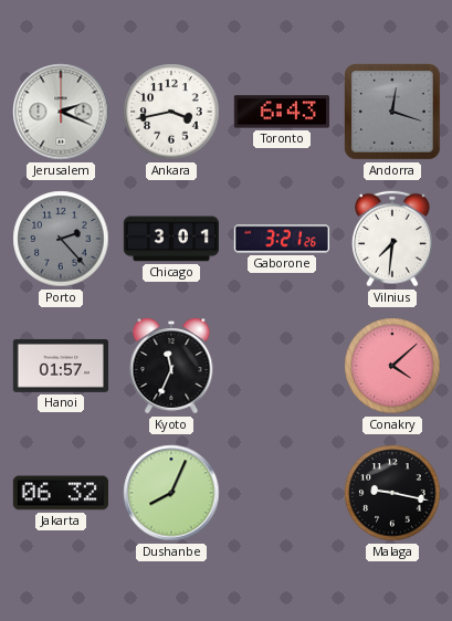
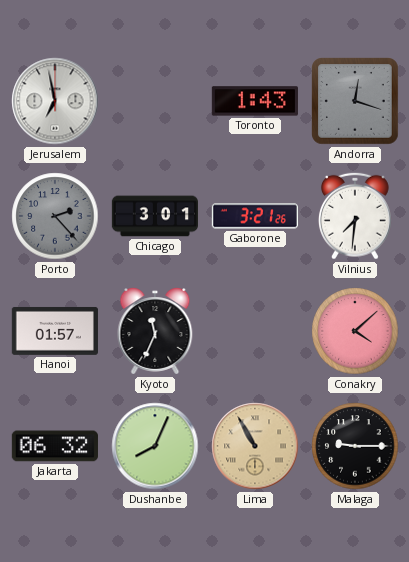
Jerusalem: 2:19 -> 6:58 (55, 101)
Ankara: 3:43 -> none (171, 112)
Toronto: 6:43 -> 1:43 (255, 101)
Lima: none -> 10:55 (255, 446)
Malaga: 9:17 -> 9:15 (355, 446)
